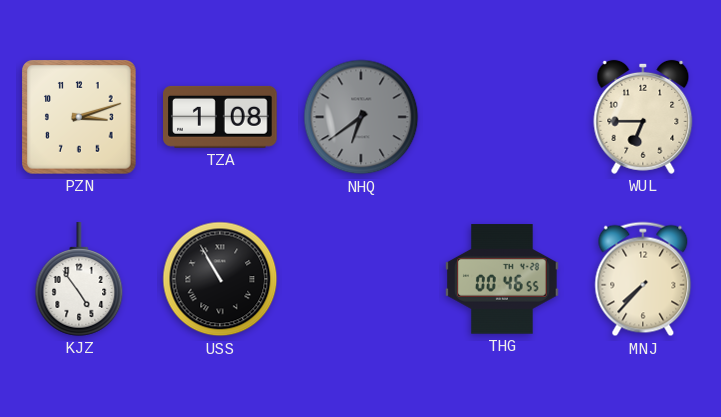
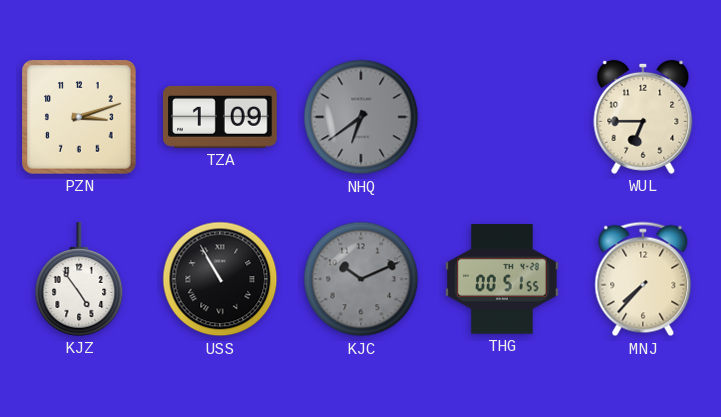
TZA: 1:08 -> 1:09 (220, 117)
KJC: none -> 10:11 (361, 279)
THG: 00:46 -> 00:51 (502, 279)
